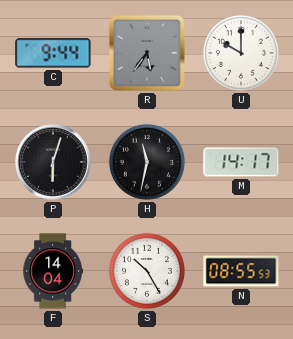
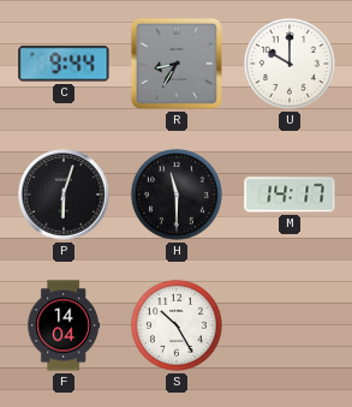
R: 5:36 -> 8:35 (177, 64)
H: 11:32 -> 11:30 (177, 194)
N: 08:55 -> none (241, 271)
